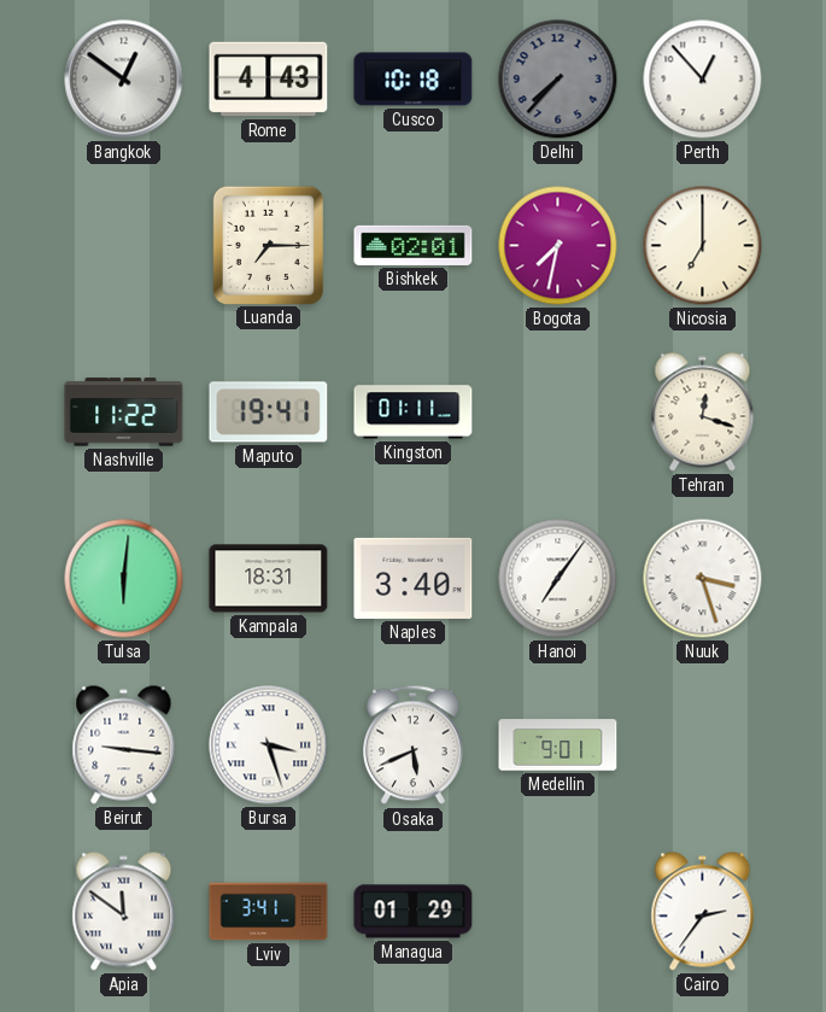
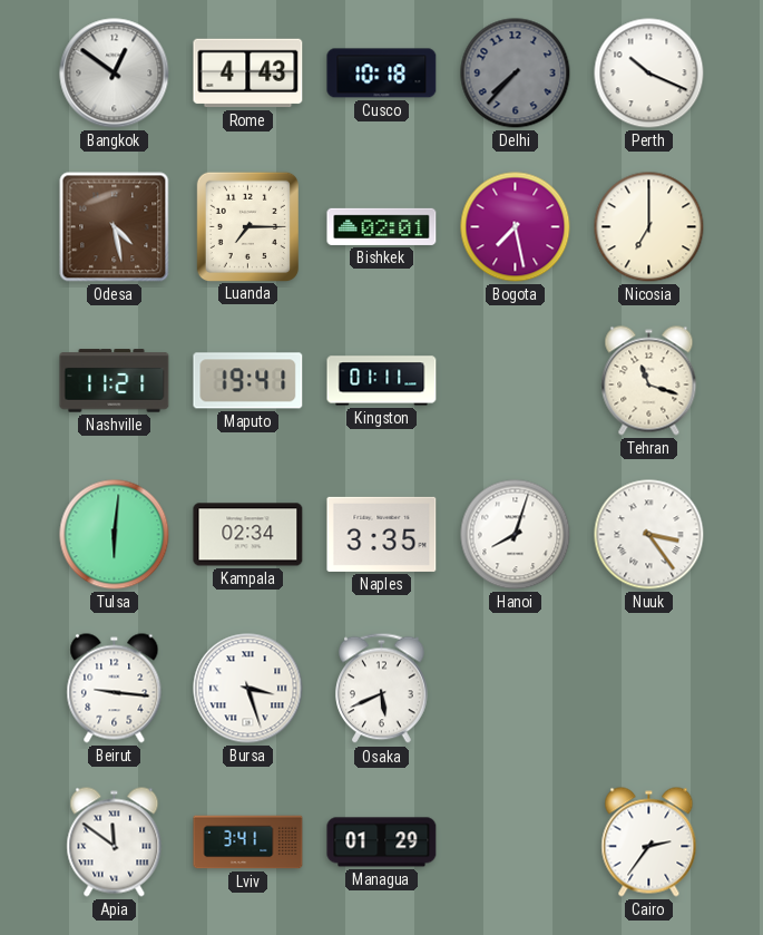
Perth: 12:53 -> 10:19 (649, 74)
Odesa: none -> 4:28 (115, 227)
Bogota: 7:32 -> 7:28 (516, 227)
Nashville: 11:22 -> 11:21 (115, 381)
Tehran: 12:18 -> 11:18 (649, 381)
Kampala: 18:31 -> 02:34 (248, 535)
Naples: 3:40 -> 3:35 (382, 534)
Hanoi: 7:06 -> 8:03 (516, 535)
Nuuk: 3:27 -> 3:24 (649, 535)
Medellin: 9:01 -> none (558, 745)
